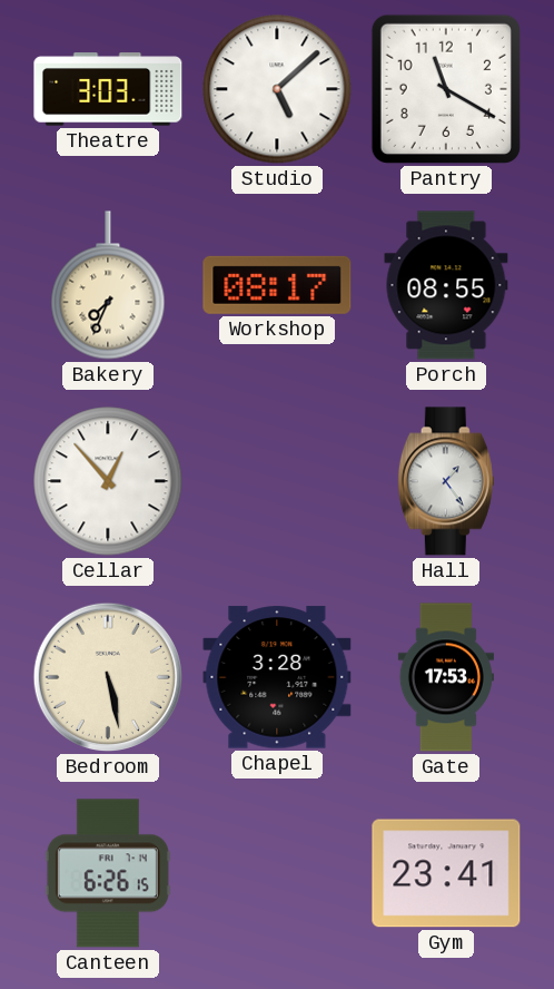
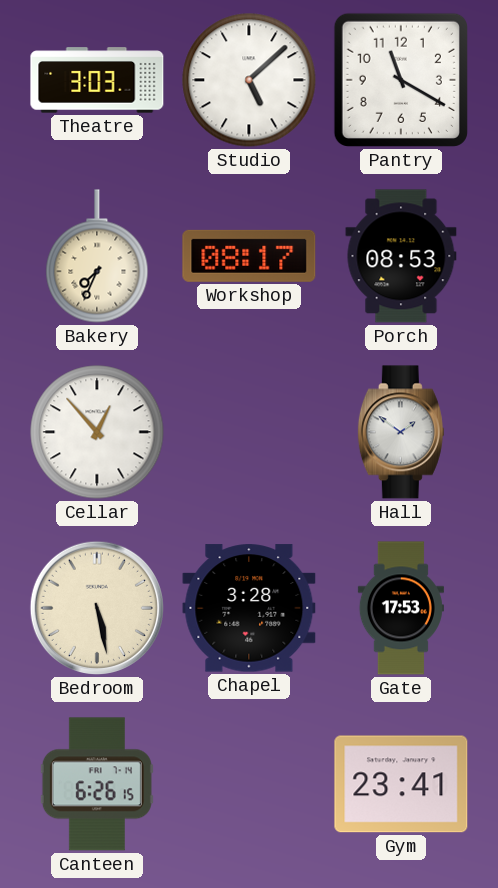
Porch: 08:55 -> 08:53 (401, 256)
Hall: 1:24 -> 1:51 (401, 432)
